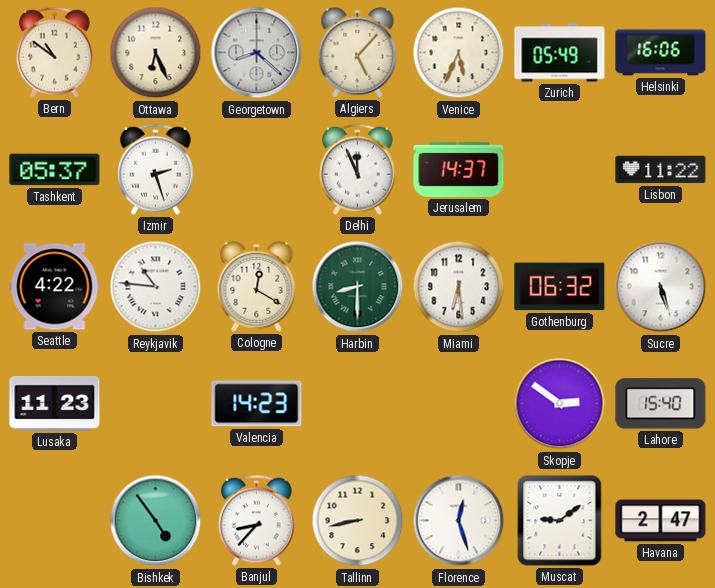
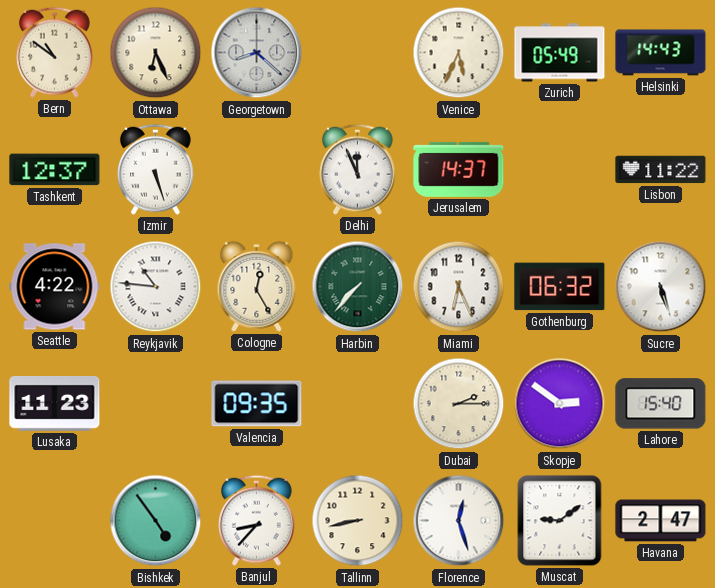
Algiers: 5:07 -> none (358, 52)
Helsinki: 16:06 -> 14:43 (661, 53)
Tashkent: 05:37 -> 12:37 (55, 170)
Izmir: 2:27 -> 5:27 (156, 169)
Cologne: 12:20 -> 12:25 (257, 286)
Harbin: 8:30 -> 7:37 (358, 287)
Miami: 6:29 -> 6:26 (459, 287)
Valencia: 14:23 -> 09:35 (257, 404)
Dubai: none -> 2:15 (459, 404)
